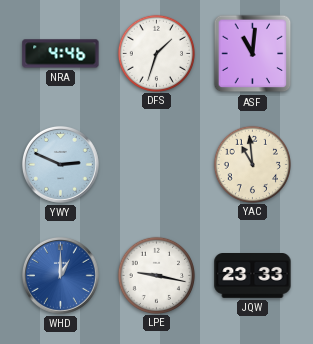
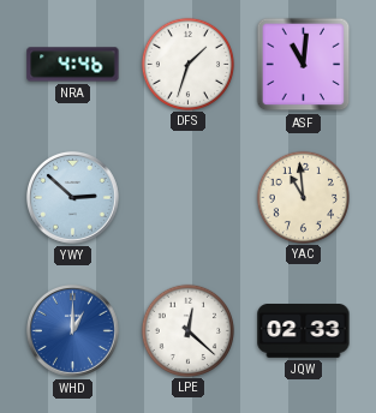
YWY: 2:49 -> 2:52 (72, 197)
LPE: 9:17 -> 12:22 (187, 330)
JQW: 23:33 -> 02:33 (304, 331)
